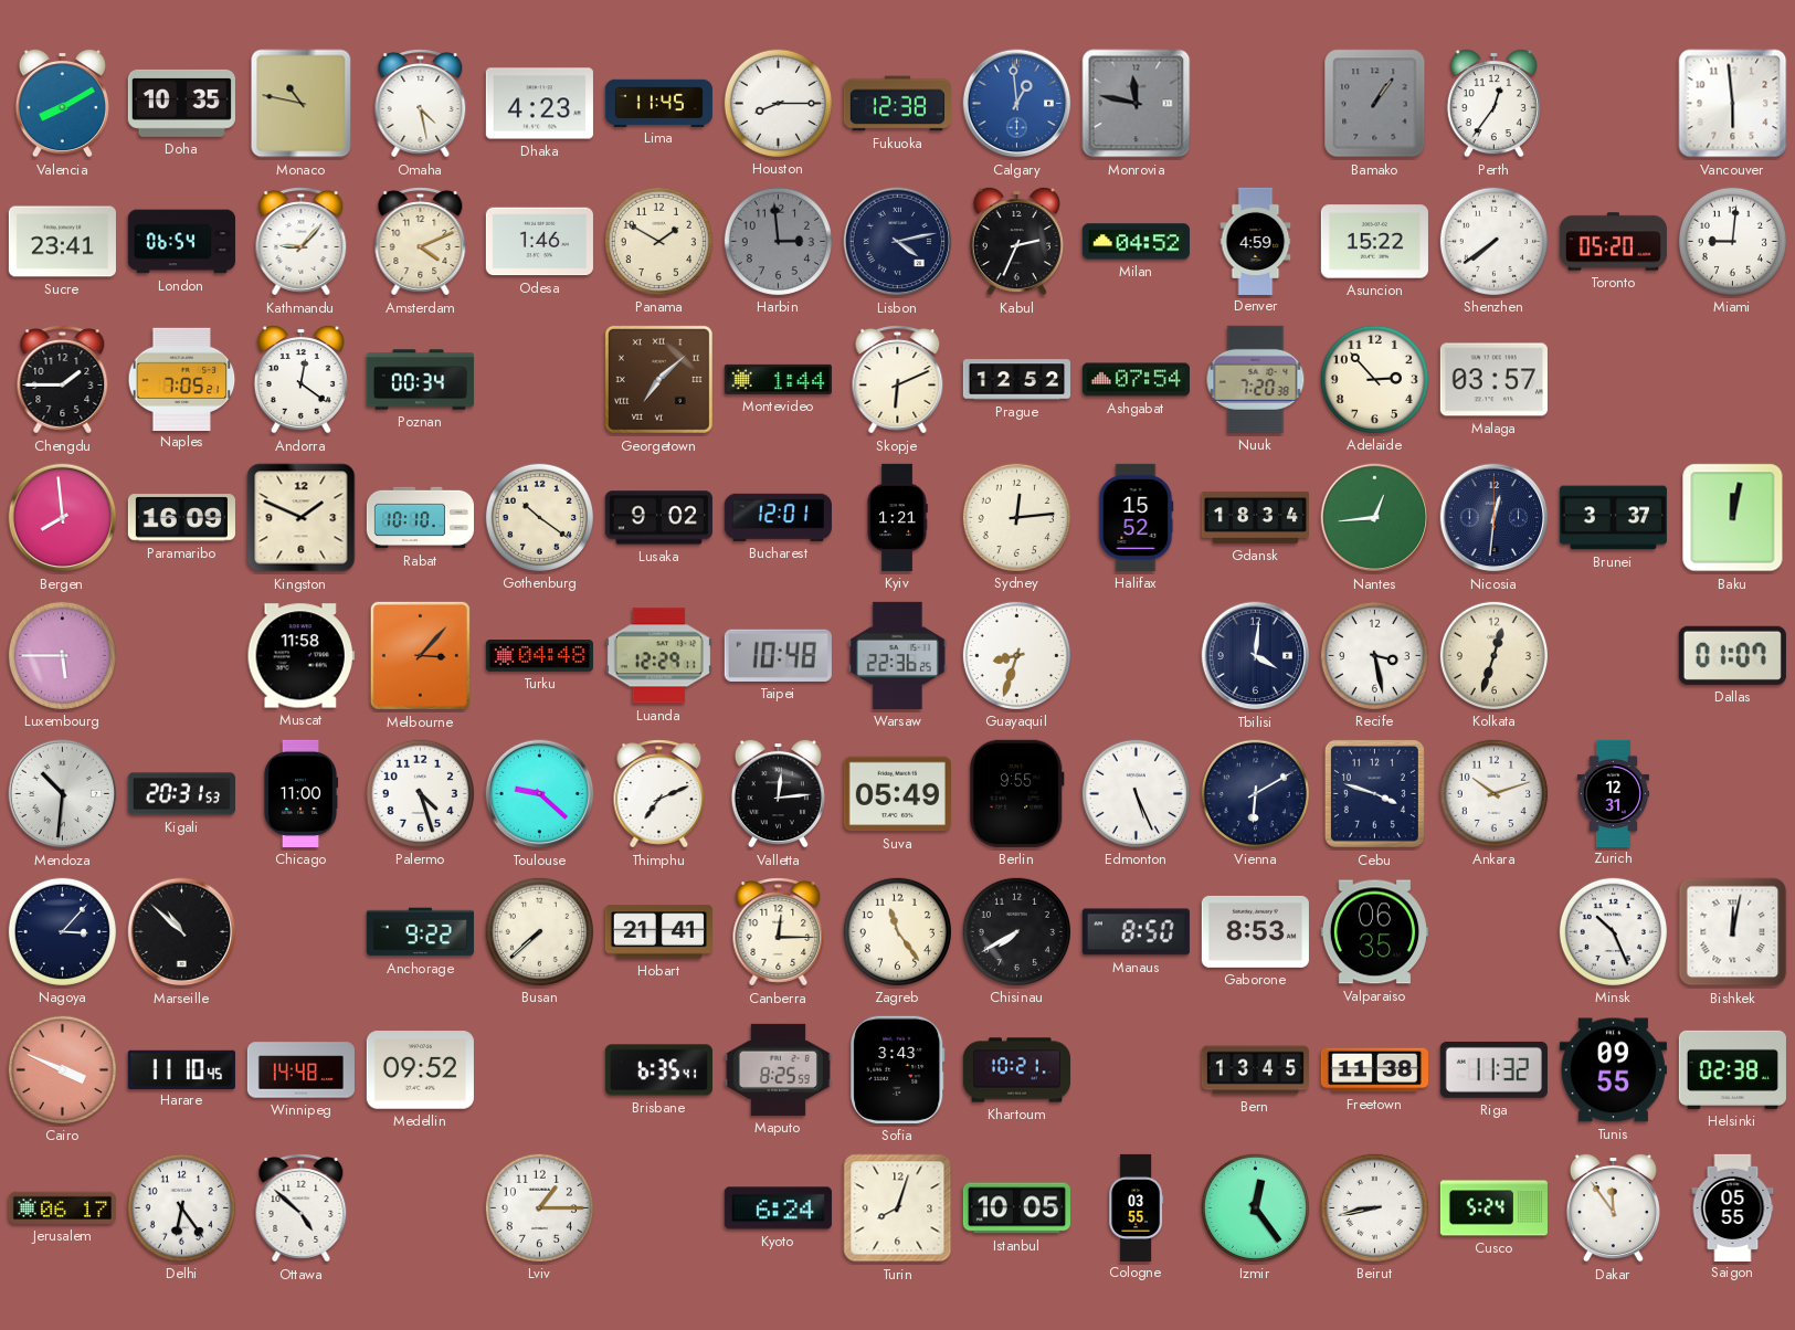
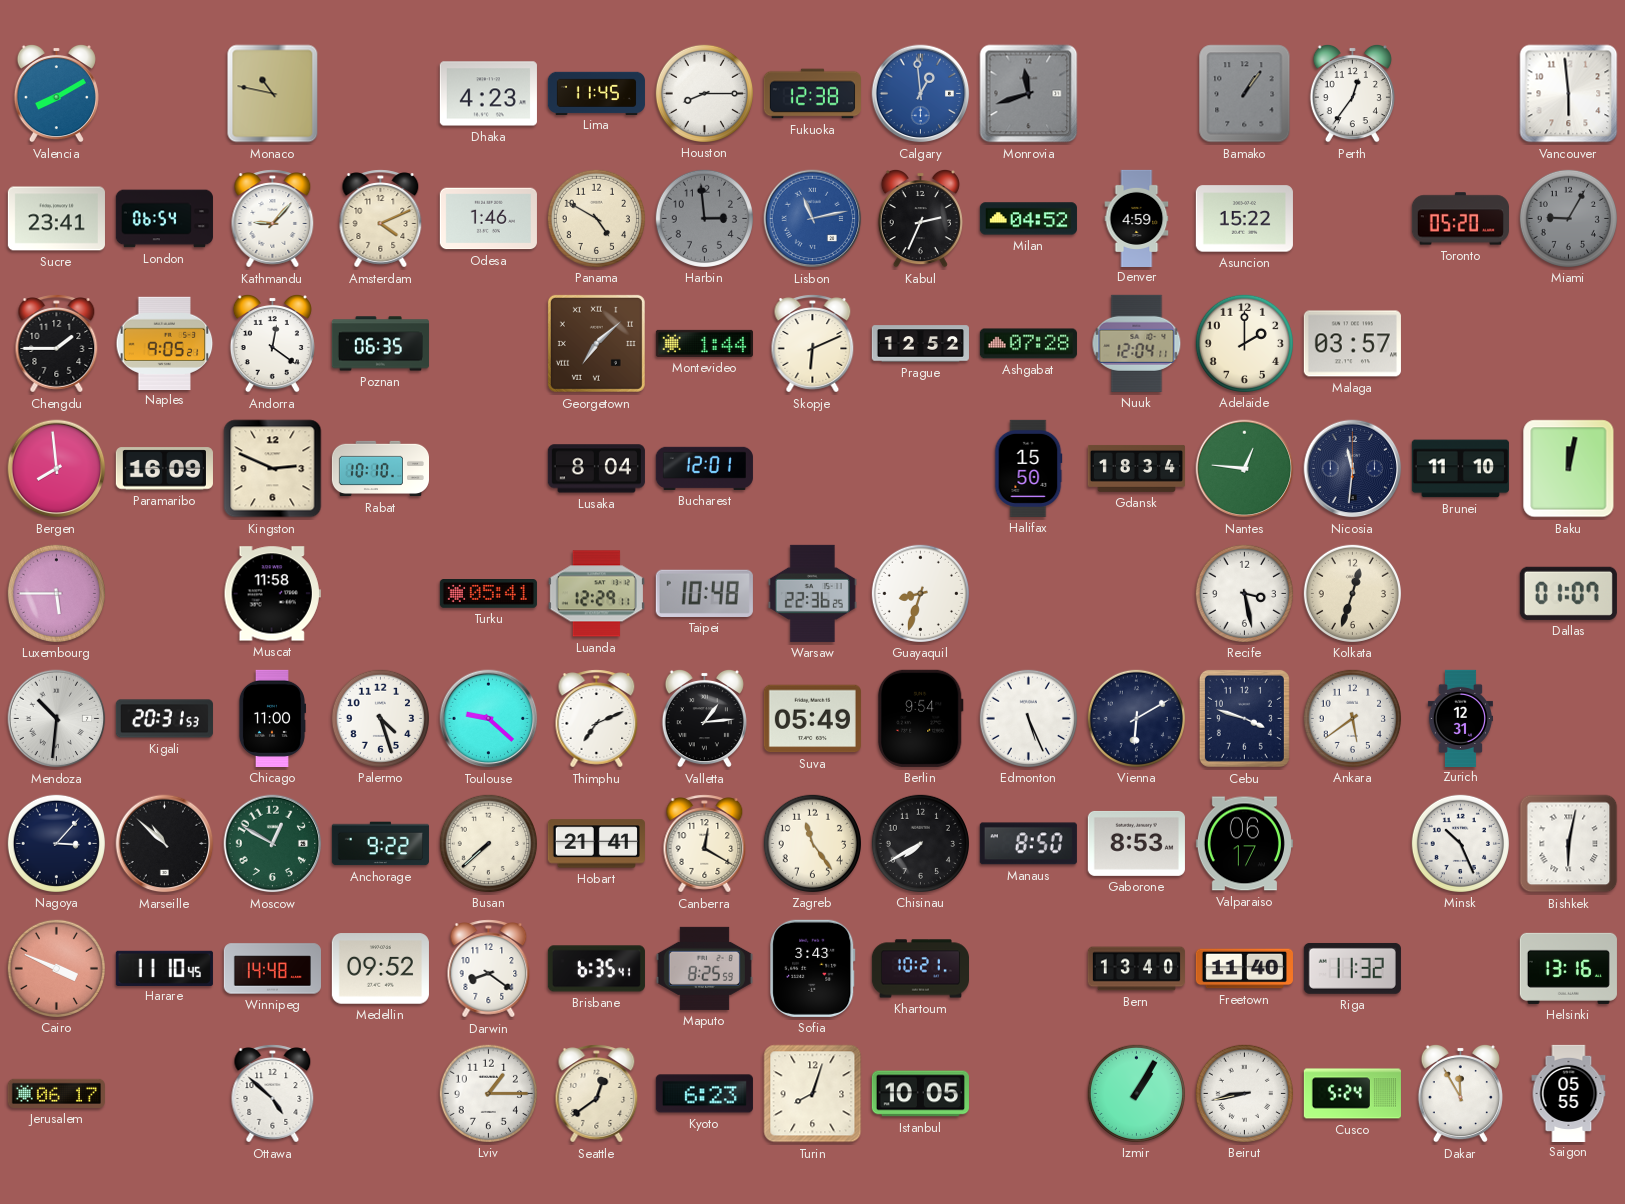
Doha: 10:35 -> none (181, 103)
Omaha: 4:28 -> none (421, 104)
Monrovia: 11:47 -> 11:42 (1029, 94)
Panama: 1:50 -> 4:50 (596, 218)
Lisbon: 4:13 -> 11:13 (813, 219)
Lisbon dial: navy -> blue (813, 219)
Shenzhen: 7:39 -> none (1493, 241)
Miami: 9:01 -> 9:05 (1568, 218)
Miami dial: white -> grey (1568, 218)
Naples: 7:05 -> 9:05 (165, 343)
Poznan: 00:34 -> 06:35 (380, 344)
Ashgabat: 07:54 -> 07:28 (1028, 344)
Nuuk: 7:20 -> 12:04 (1137, 343)
Adelaide: 2:53 -> 2:00 (1244, 343)
Kingston: 1:49 -> 2:49 (273, 469)
Gothenburg: 10:21 -> none (539, 517)
Lusaka: 9:02 -> 8:04 (596, 469)
Kyiv: 1:21 -> none (897, 517)
Sydney: 12:14 -> none (1016, 517)
Halifax: 15:52 -> 15:50 (1028, 468)
Nantes: 12:44 -> 12:46 (1245, 469)
Nicosia: 12:31 -> 11:31 (1353, 469)
Brunei: 3:37 -> 11:10 (1460, 469)
Melbourne: 3:07 -> none (420, 655)
Turku: 04:48 -> 05:41 (488, 594)
Tbilisi: 4:01 -> none (1256, 656)
Valletta: 12:14 -> 1:14 (704, 718)
Berlin: 9:55 -> 9:54 (920, 718)
Ankara: 10:12 -> 5:39 (1352, 718)
Moscow: none -> 12:50 (273, 844)
Canberra: 12:15 -> 12:20 (705, 844)
Valparaiso: 06:35 -> 06:17 (1244, 844)
Bishkek: 12:02 -> 6:02 (1569, 844)
Darwin: none -> 8:21 (489, 969)
Bern: 13:45 -> 13:40 (1136, 969)
Freetown: 11:38 -> 11:40 (1244, 969)
Tunis: 09:55 -> none (1613, 1070)
Helsinki: 02:38 -> 13:16 (1568, 968)
Delhi: 6:24 -> none (181, 1207)
Seattle: none -> 12:39 (597, 1094)
Kyoto: 6:24 -> 6:23 (704, 1094)
Cologne: 03:55 -> none (1137, 1207)
Izmir: 12:24 -> 1:05 (1136, 1093)
Dakar: 11:54 -> 11:55 (1460, 1093)
